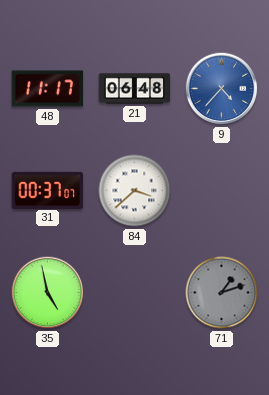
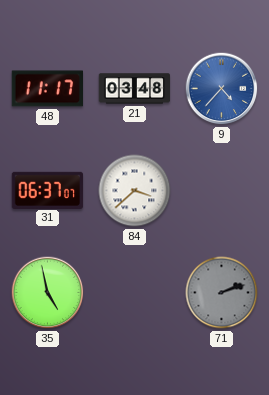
21: 06:48 -> 03:48 (135, 89)
31: 00:37 -> 06:37 (48, 190)
71: 1:12 -> 2:12 (222, 293)
